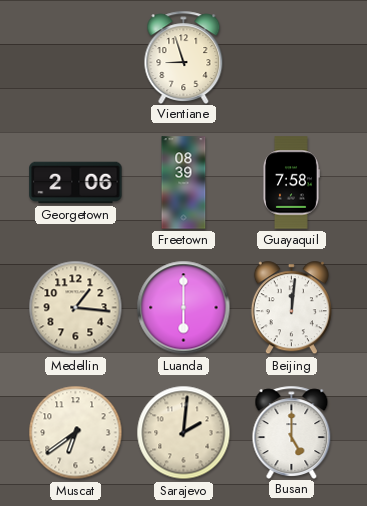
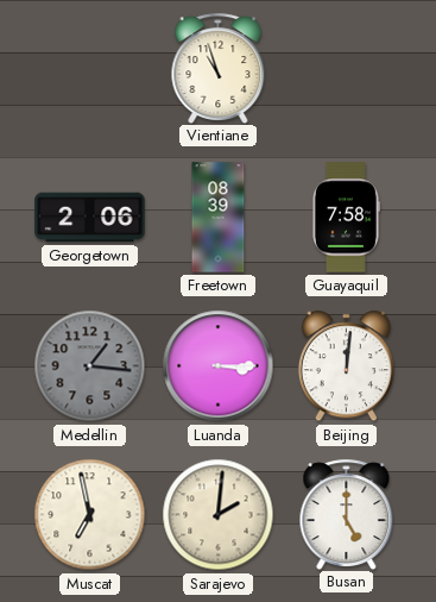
Vientiane: 8:57 -> 10:57 (219, 68)
Medellin dial: cream -> grey (90, 366)
Luanda: 6:00 -> 3:15 (219, 366)
Muscat: 6:39 -> 6:58 (90, 515)
